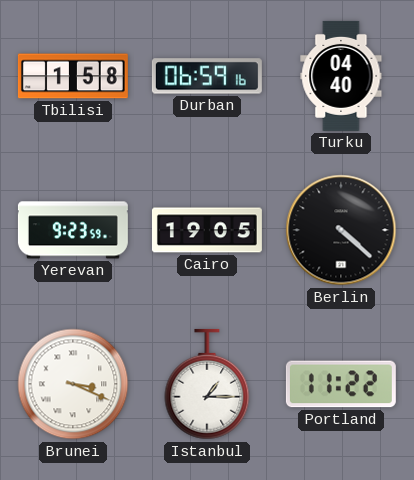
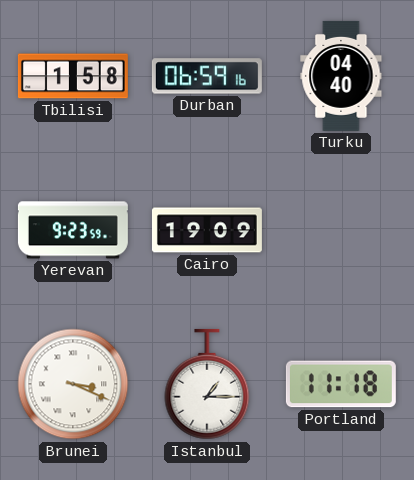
Cairo: 19:05 -> 19:09 (207, 230)
Berlin: 4:22 -> none (341, 230)
Portland: 11:22 -> 11:18 (341, 384)
